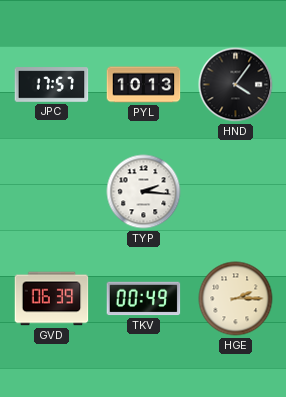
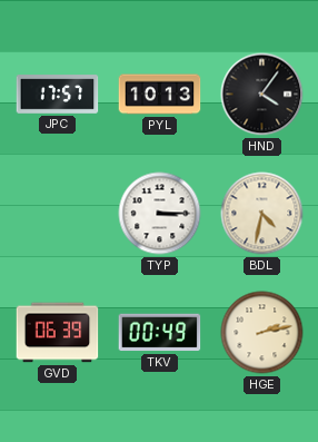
TYP: 2:16 -> 3:15 (160, 214)
BDL: none -> 4:32 (262, 214)
HGE: 2:15 -> 2:13 (262, 333)
